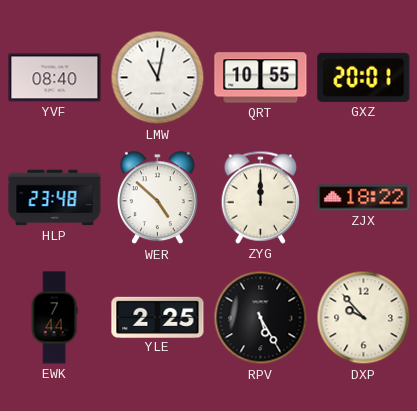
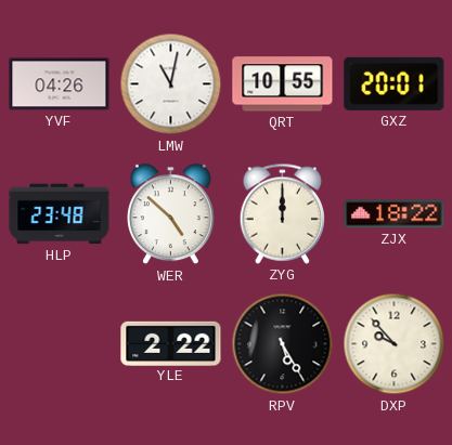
YVF: 08:40 -> 04:26 (60, 84)
EWK: 7:44 -> none (54, 318)
YLE: 2:25 -> 2:22 (171, 343)
